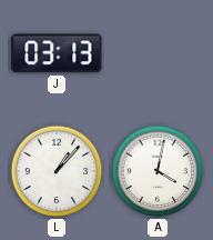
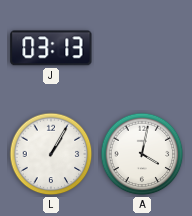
L: 1:07 -> 1:05 (51, 154)
